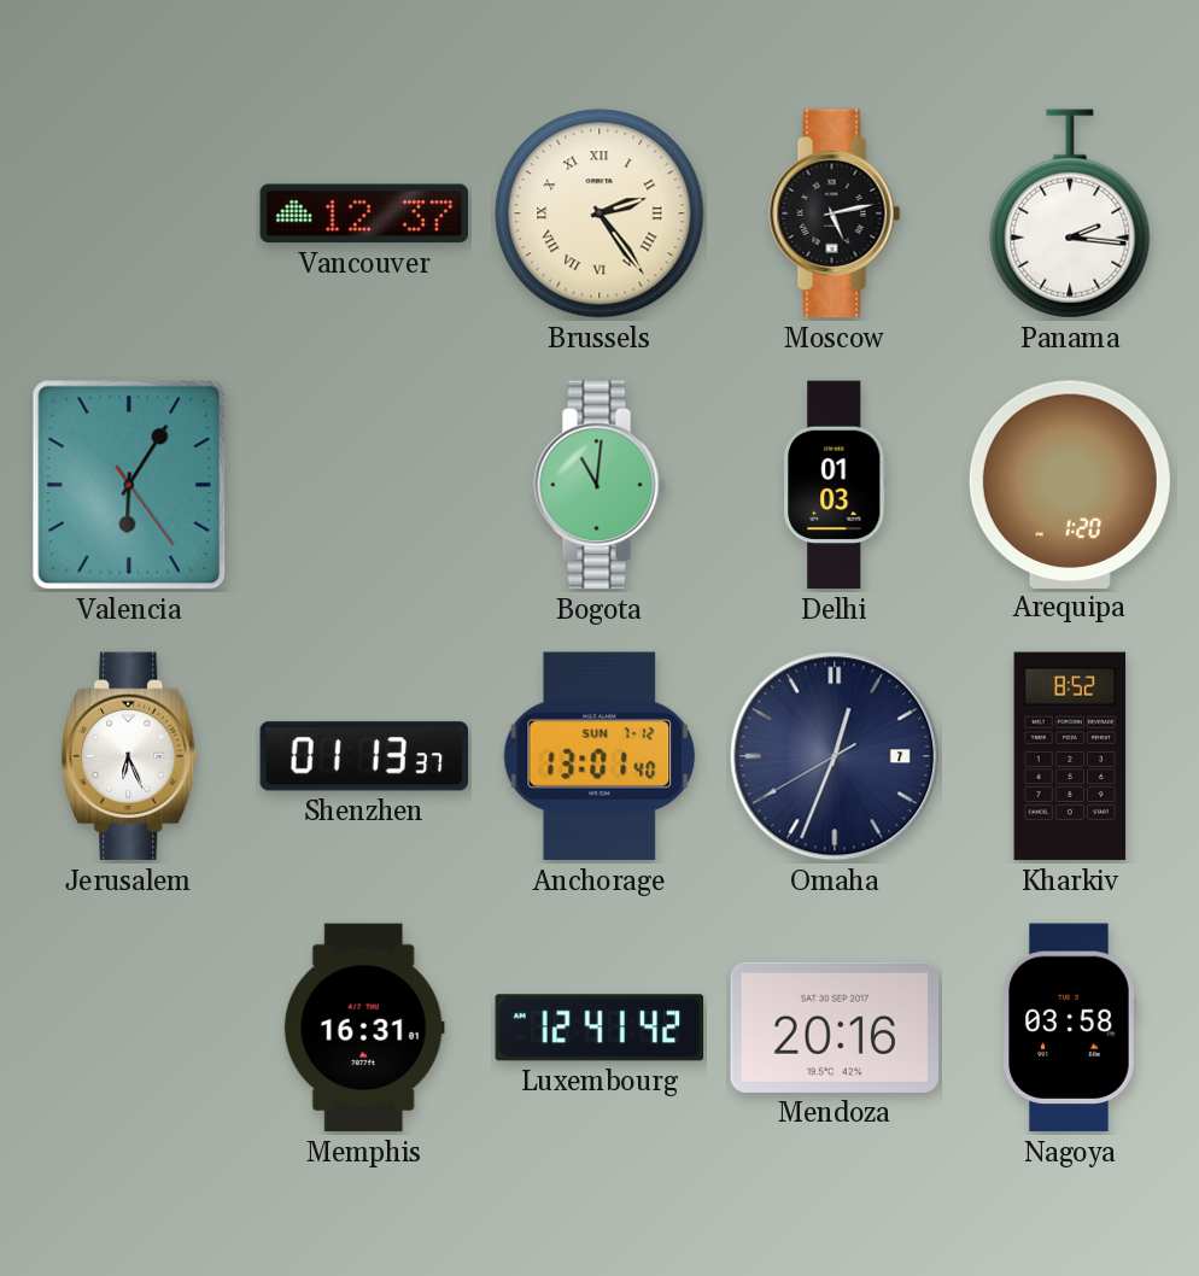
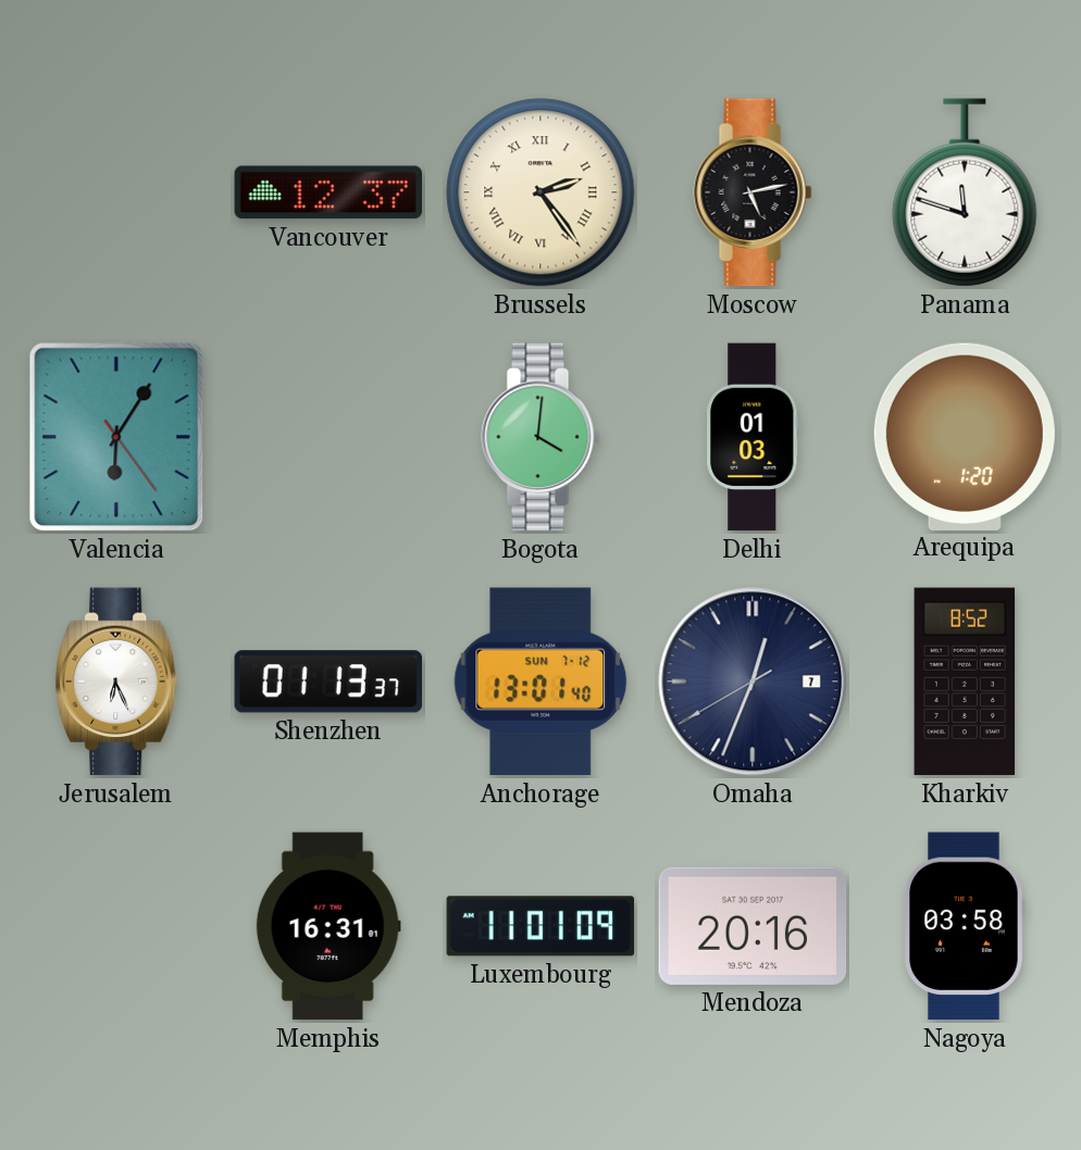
Panama: 2:16 -> 11:48 (965, 192)
Bogota: 11:01 -> 4:01 (540, 437)
Luxembourg: 12:41 -> 11:01 (540, 926)
